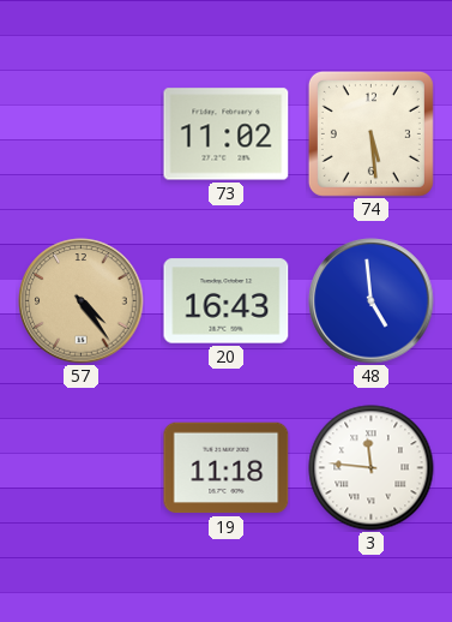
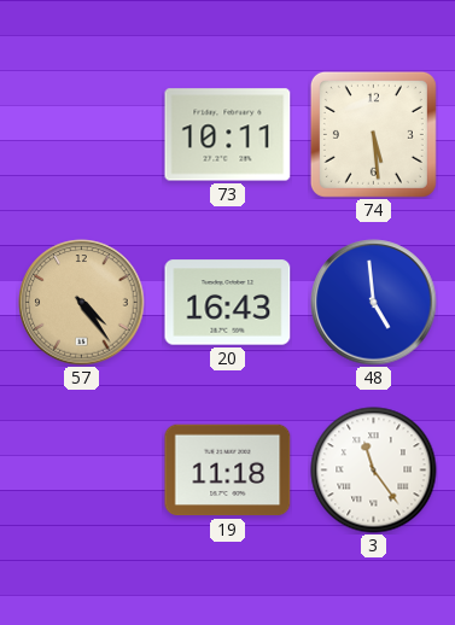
73: 11:02 -> 10:11 (228, 135)
3: 11:46 -> 11:24 (374, 471)
